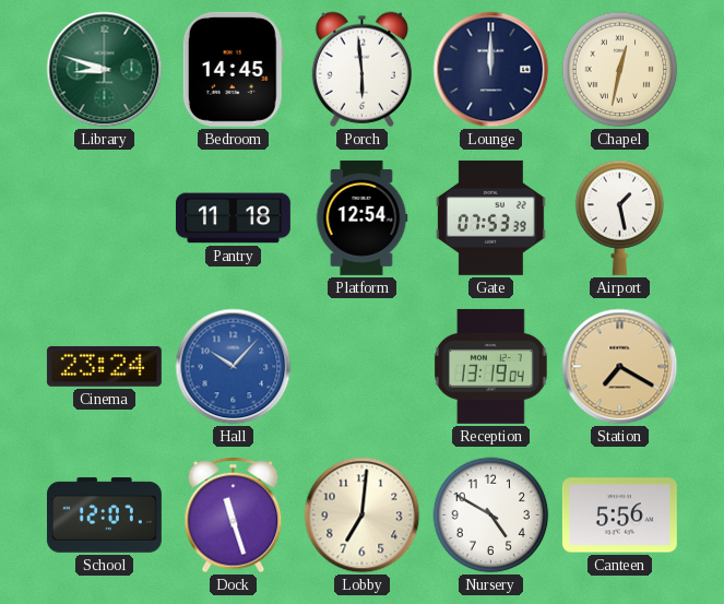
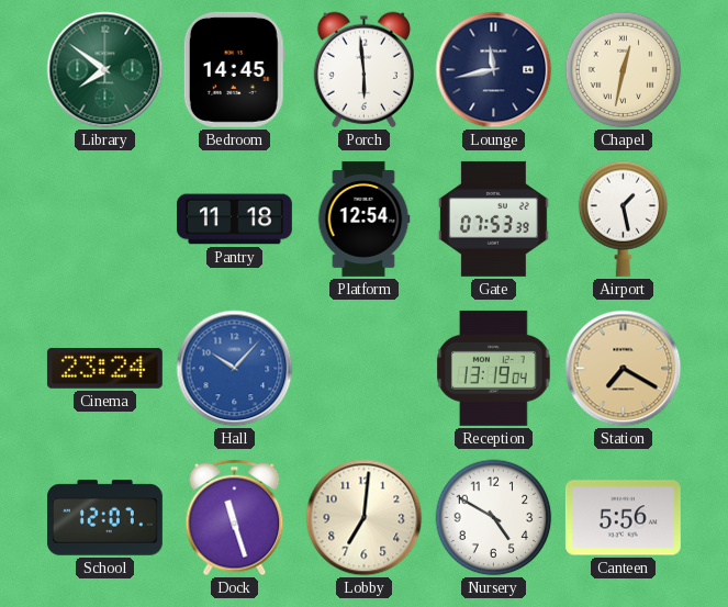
Library: 8:48 -> 7:51 (105, 70)
Lounge: 12:00 -> 11:43 (494, 70)
